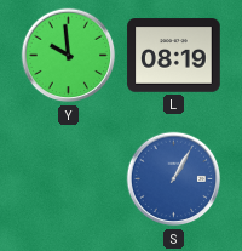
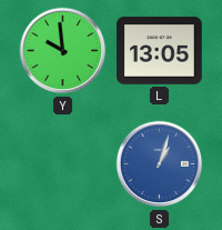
L: 08:19 -> 13:05 (160, 51)
S: 1:05 -> 1:03 (160, 164)
